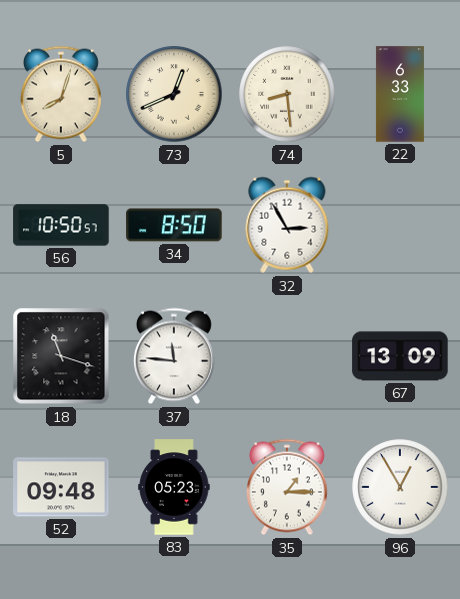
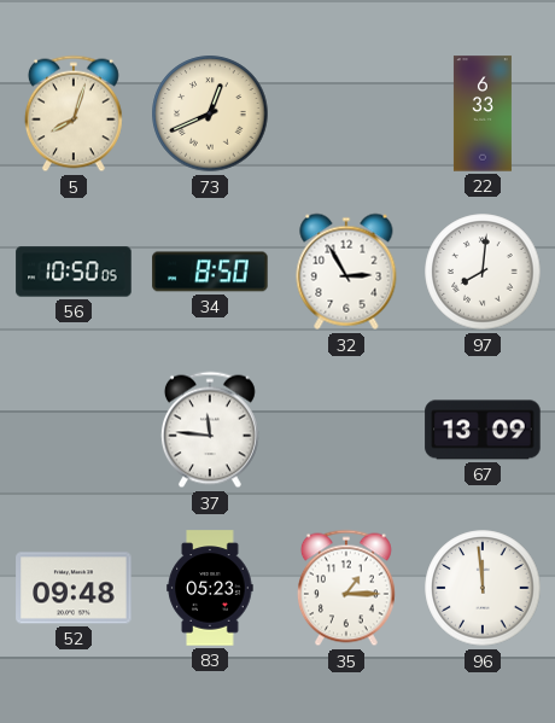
74: 8:29 -> none (287, 94)
56: 10:50:57 -> 10:50:05 (74, 272)
97: none -> 8:01 (483, 272)
18: 11:18 -> none (61, 356)
96: 12:55 -> 11:59 (483, 588)
